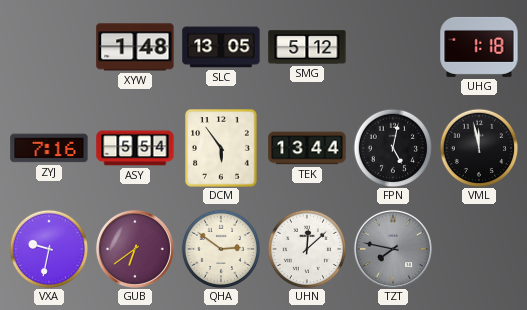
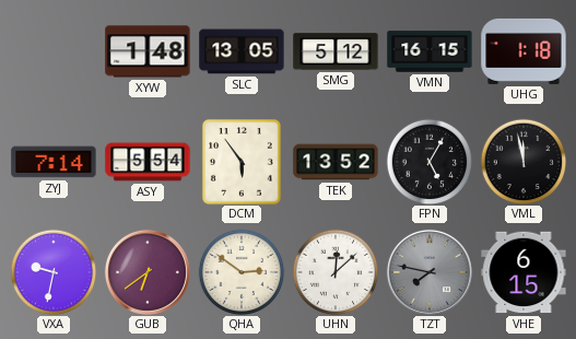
VMN: none -> 16:15 (430, 51)
ZYJ: 7:16 -> 7:14 (54, 162)
TEK: 13:44 -> 13:52 (336, 162)
FPN: 5:02 -> 5:05 (430, 162)
VHE: none -> 6:15 (524, 272)
